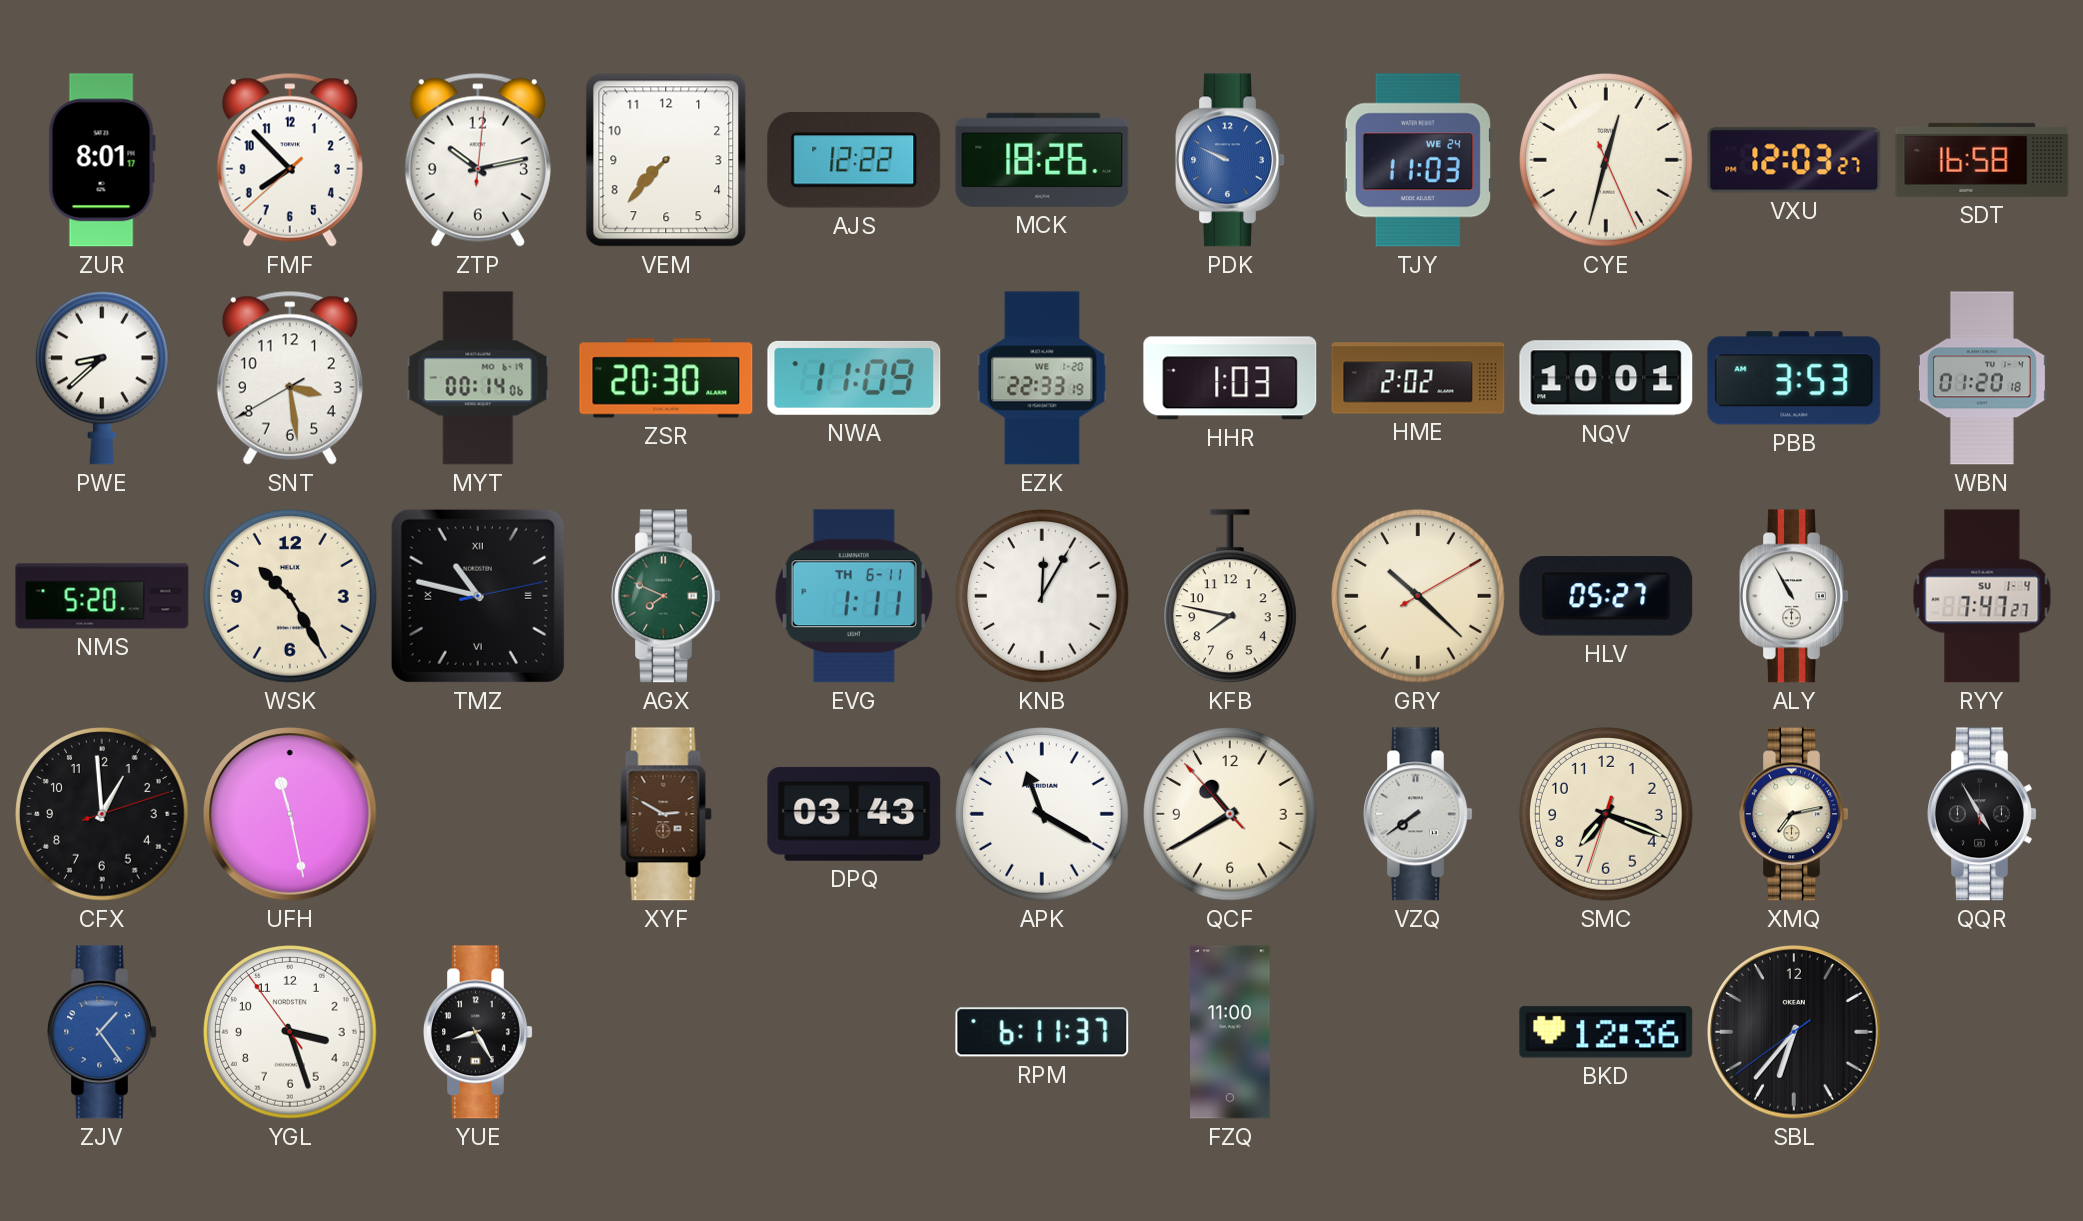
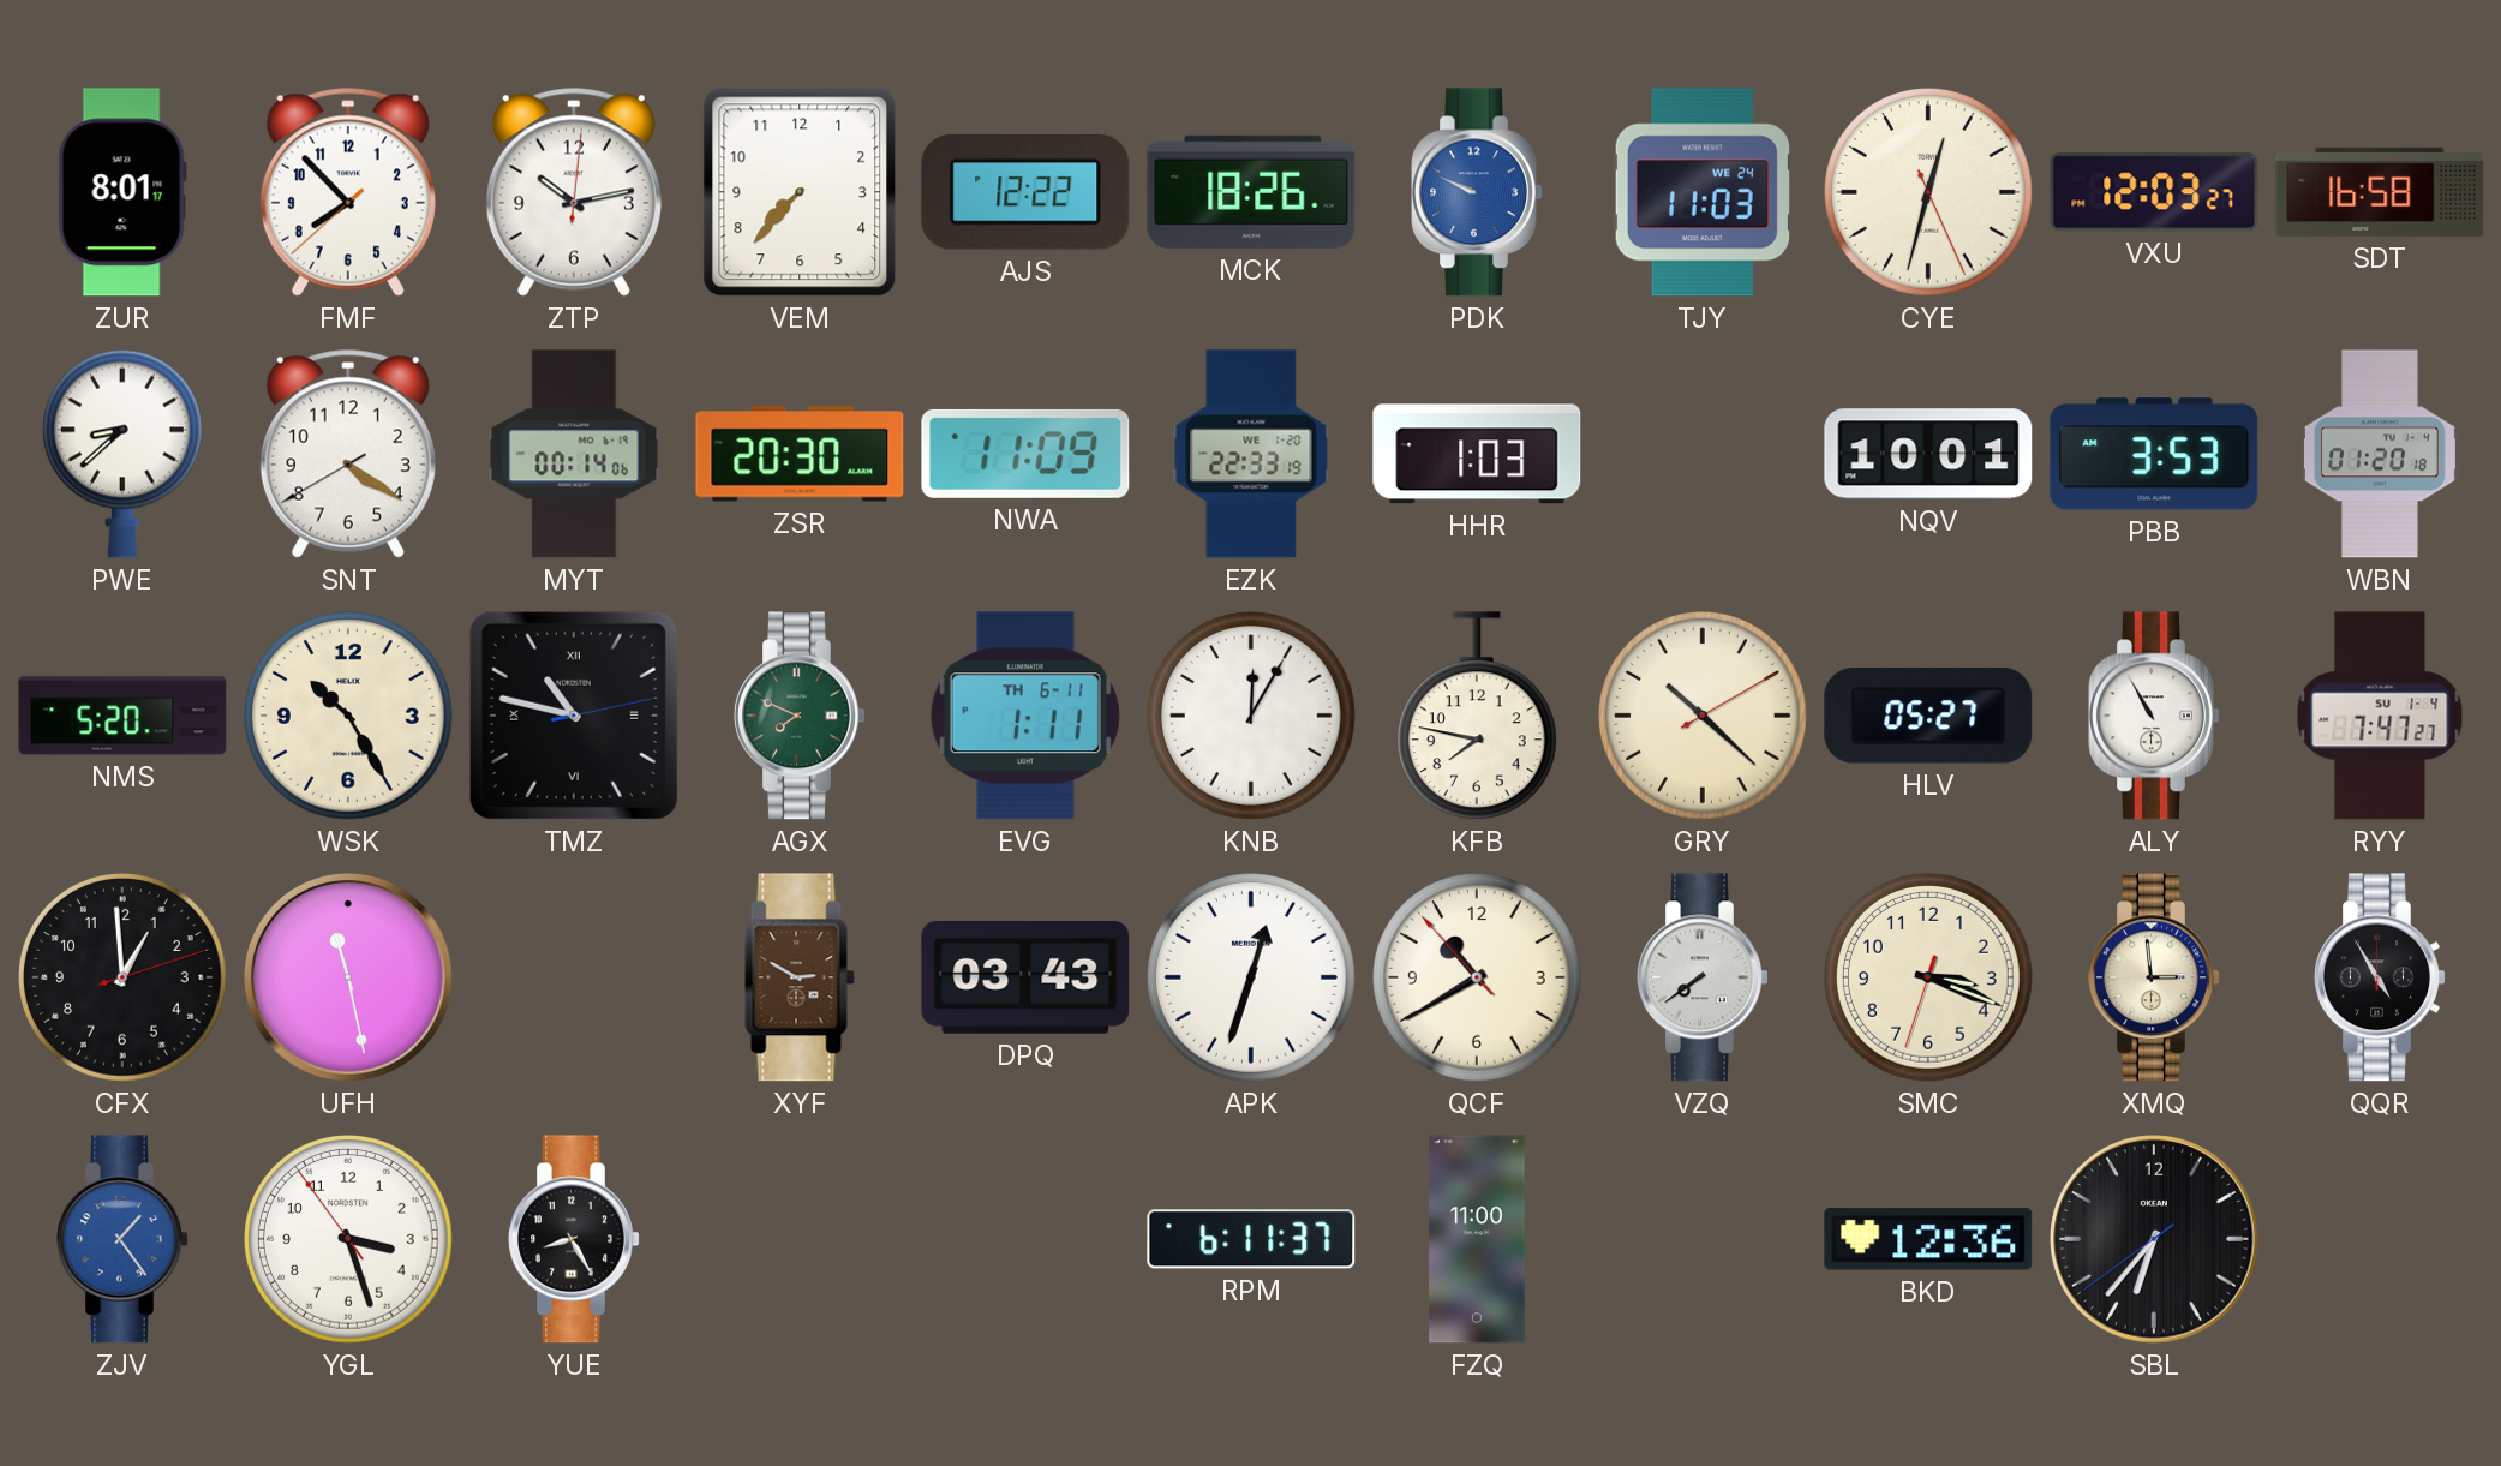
SNT: 3:28 -> 4:20 (348, 454)
HME: 2:02 -> none (1418, 378)
APK: 11:20 -> 12:33 (1252, 979)
SMC: 7:18 -> 3:18 (1929, 979)
XMQ: 7:13 -> 2:59 (2155, 977)
